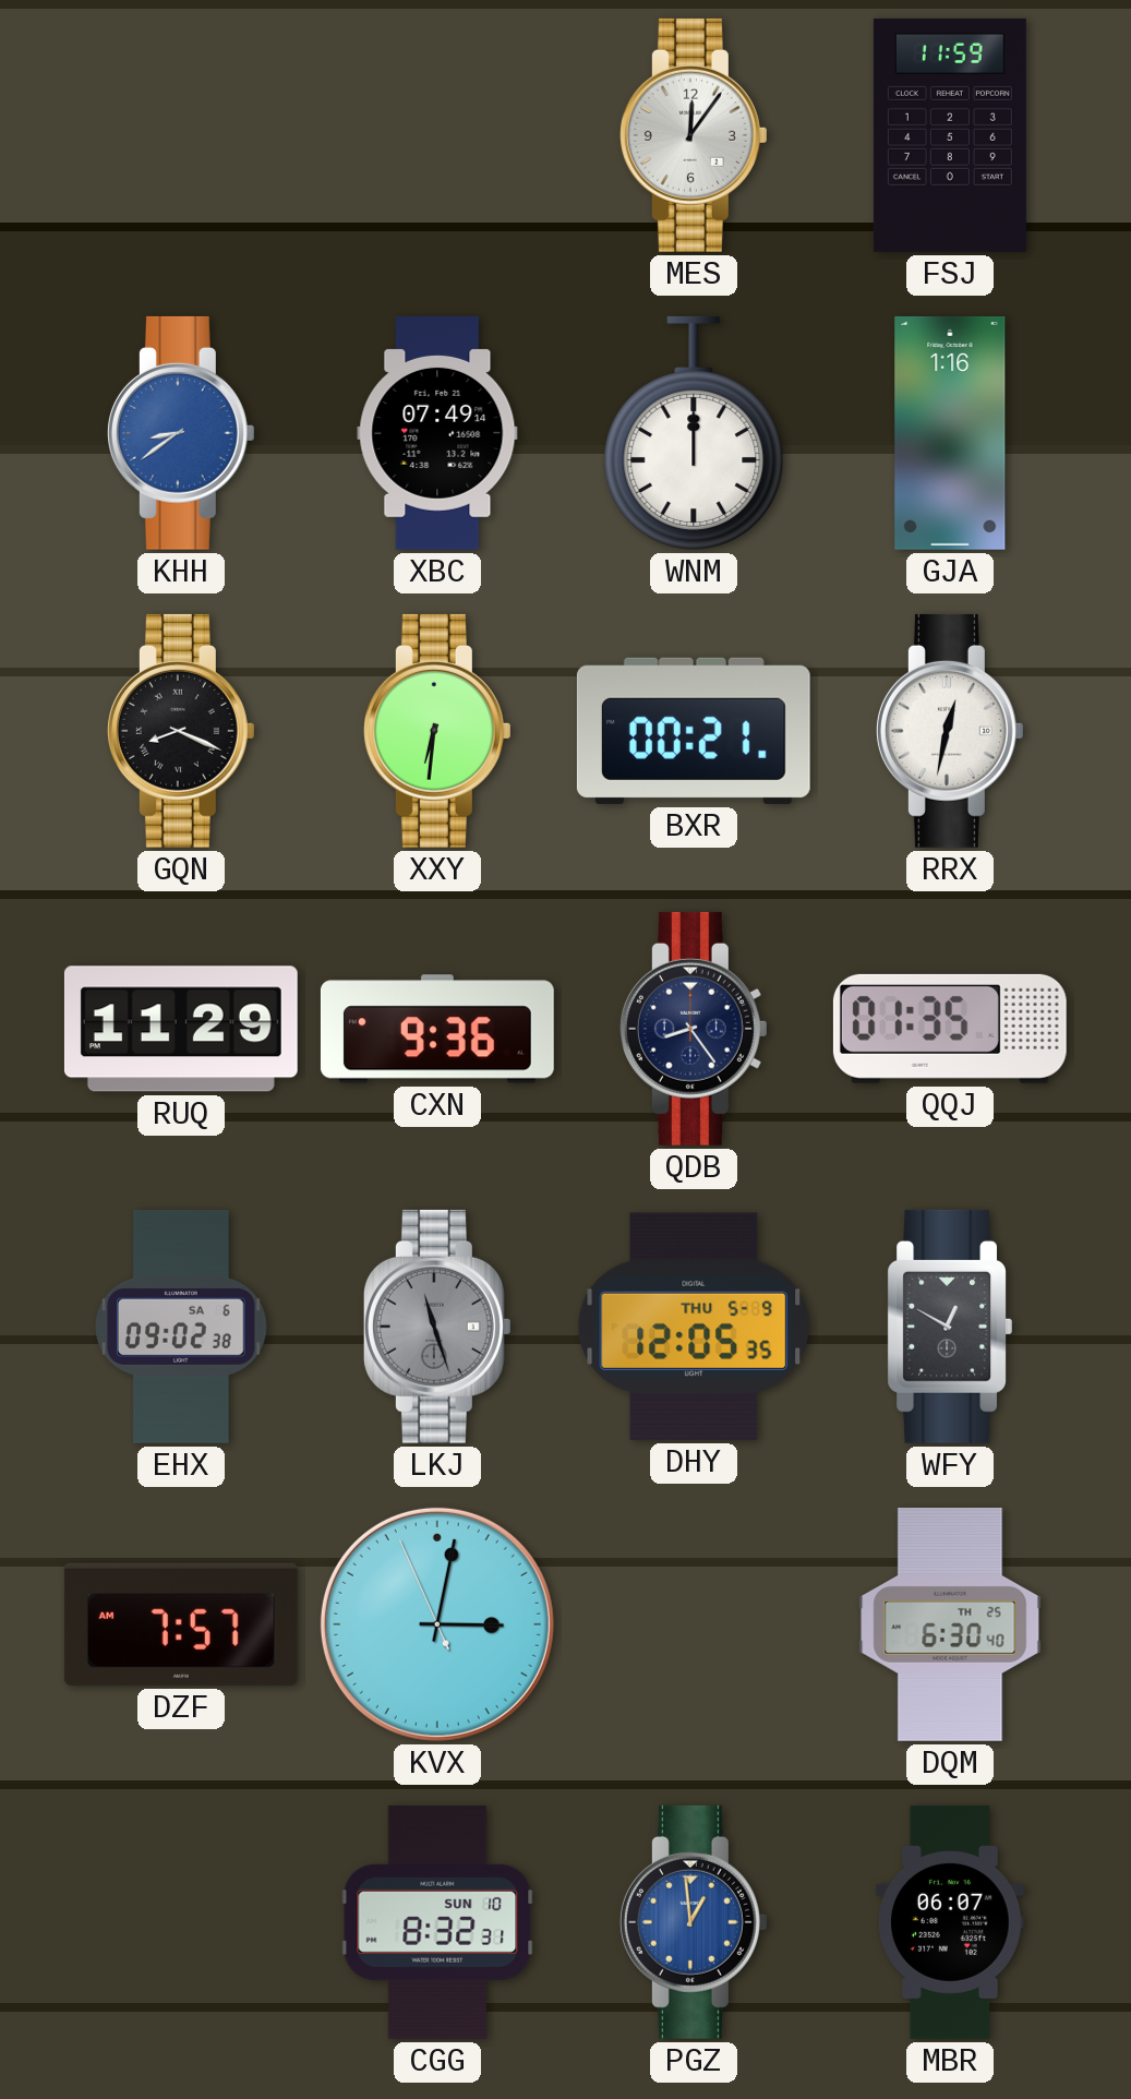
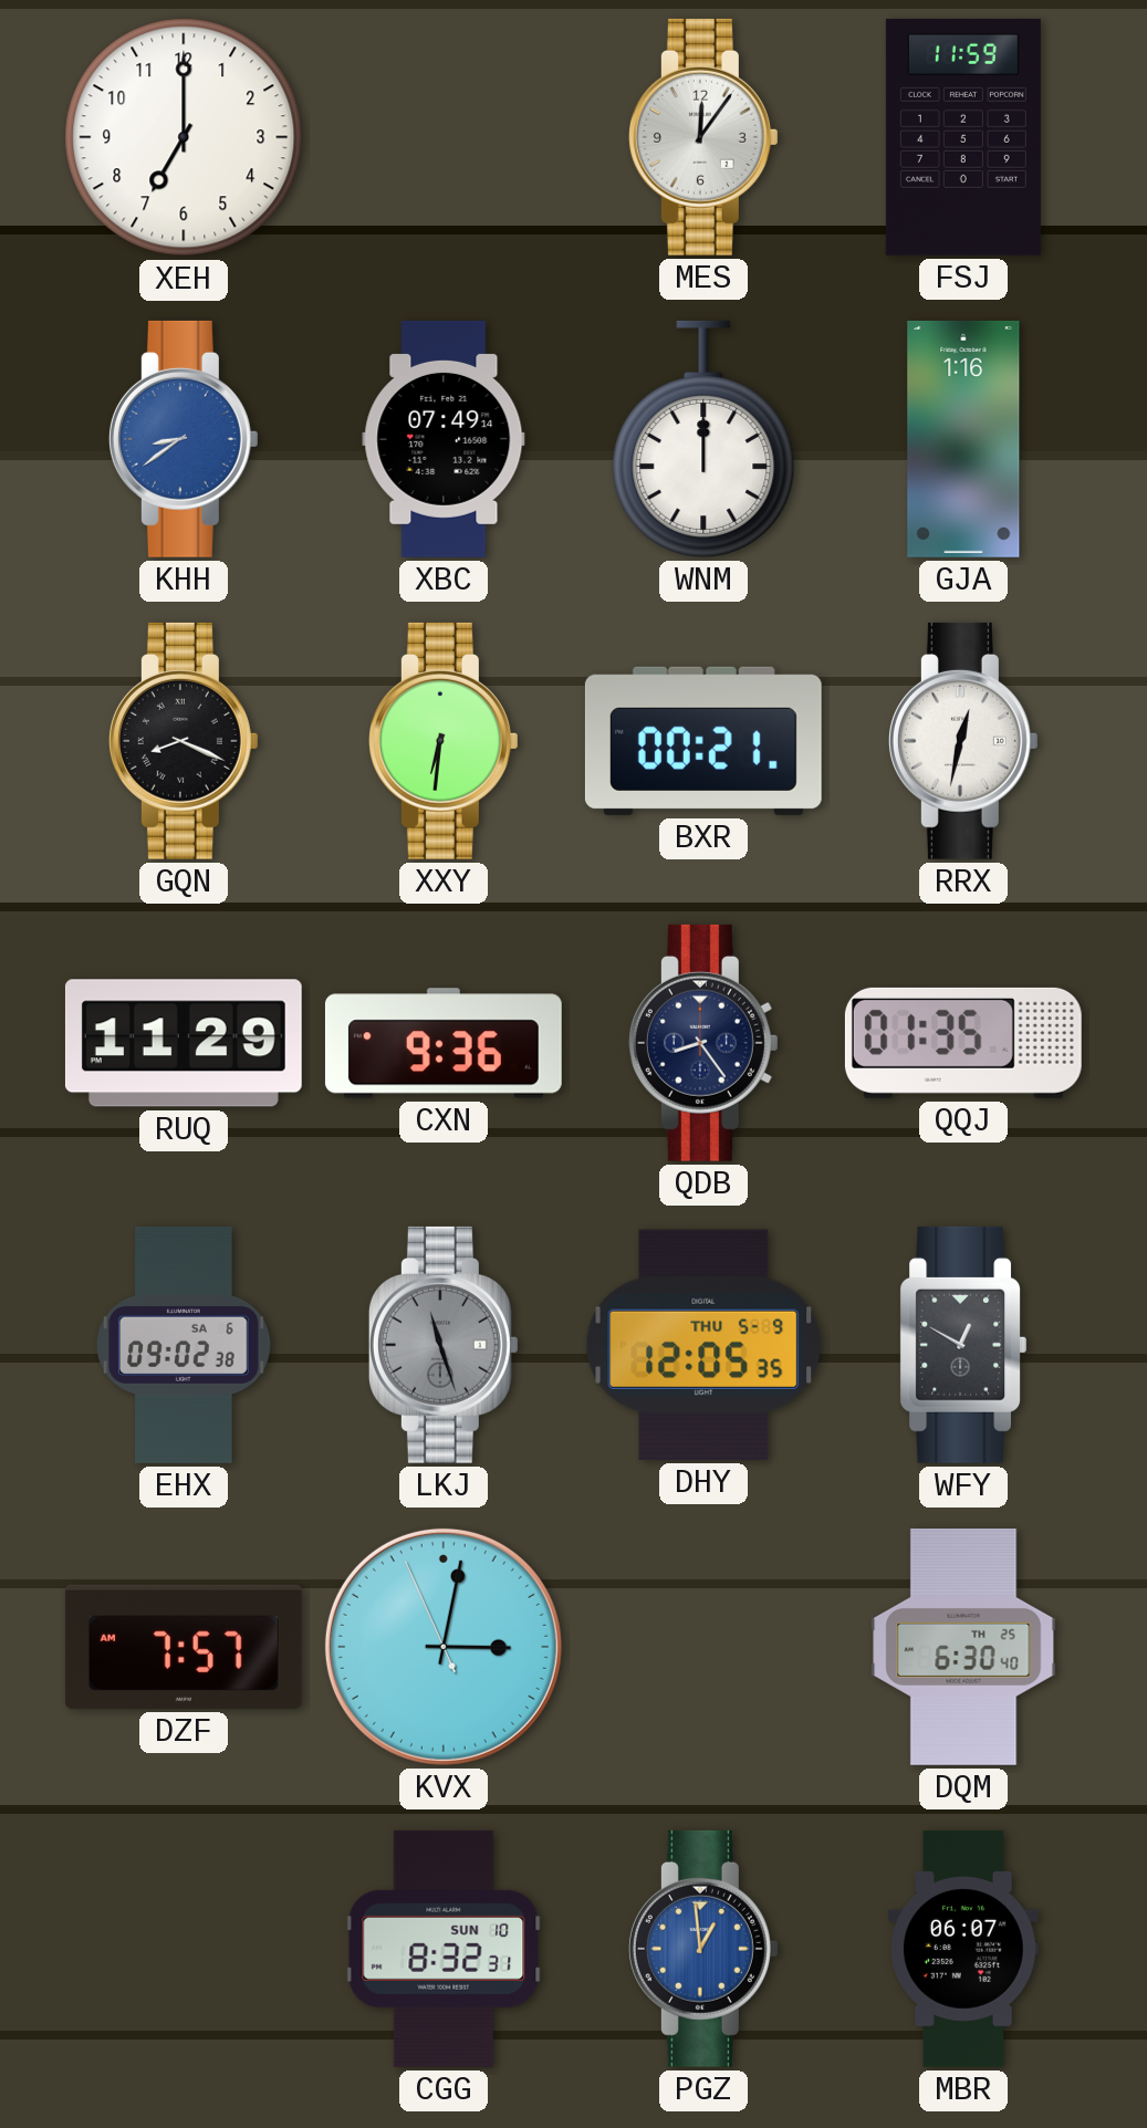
XEH: none -> 7:00 (184, 137)
